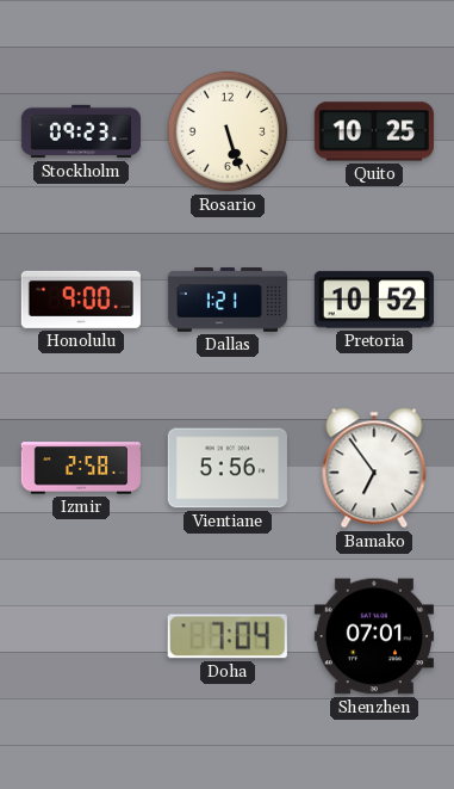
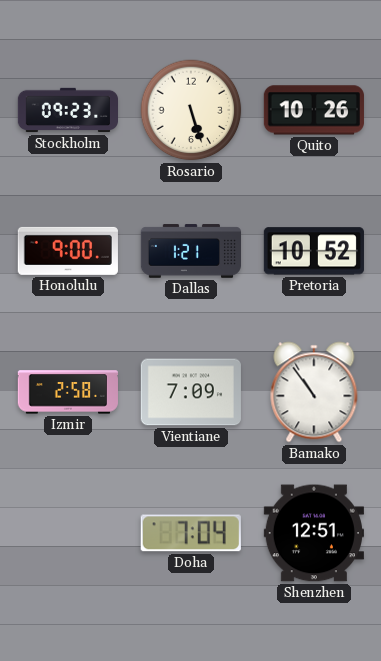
Quito: 10:25 -> 10:26 (314, 110)
Vientiane: 5:56 -> 7:09 (191, 392)
Bamako: 6:54 -> 10:54 (314, 392)
Shenzhen: 07:01 -> 12:51 (314, 533)
